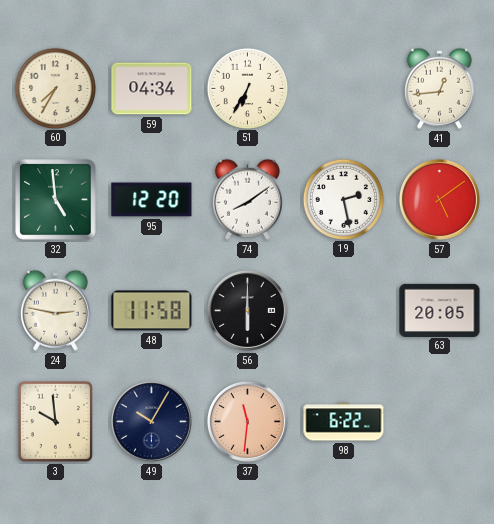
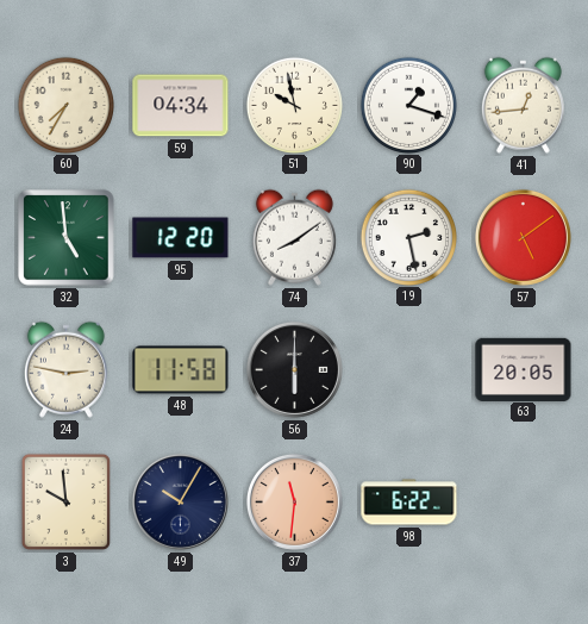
51: 6:35 -> 9:58 (294, 105)
90: none -> 1:18 (408, 105)
